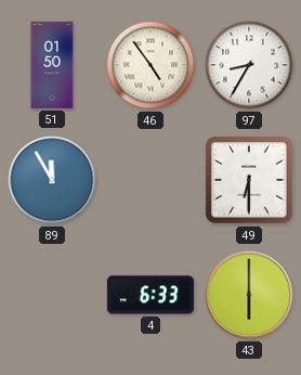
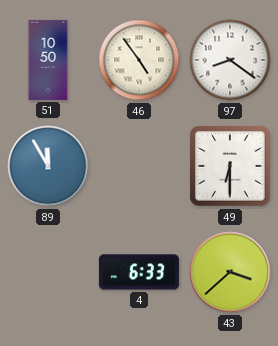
51: 01:50 -> 10:50 (48, 60)
97: 8:35 -> 8:21 (230, 60)
43: 6:00 -> 3:38 (230, 272)
